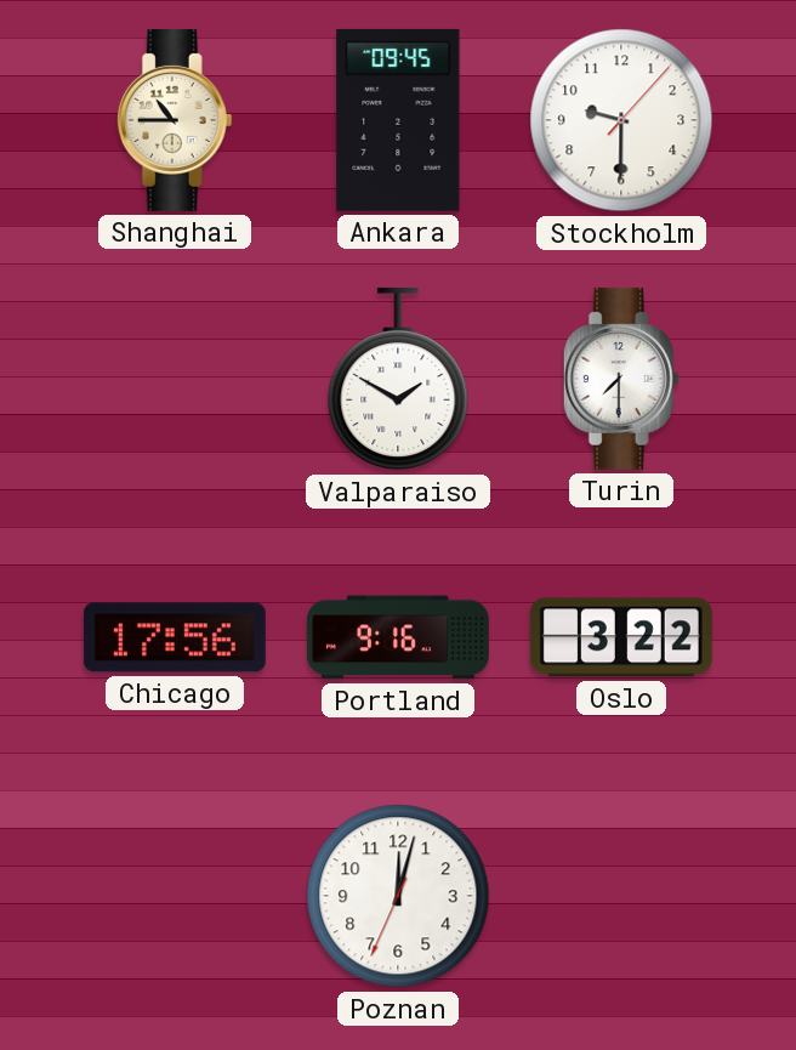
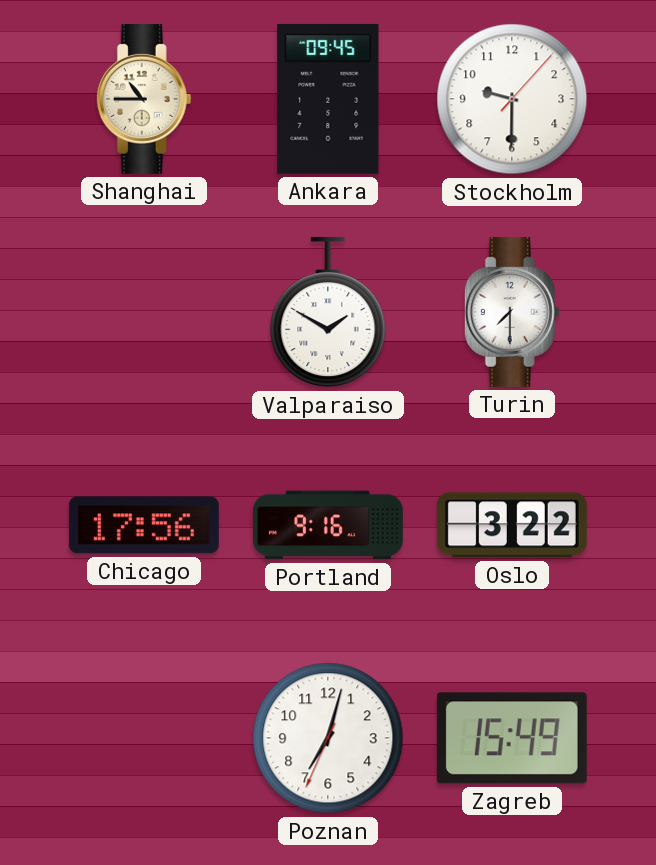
Poznan: 12:02 -> 7:02 (328, 738)
Zagreb: none -> 15:49 (512, 738)
